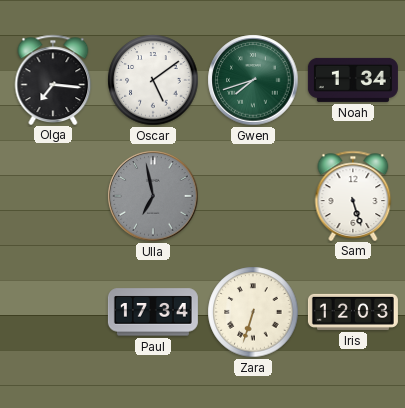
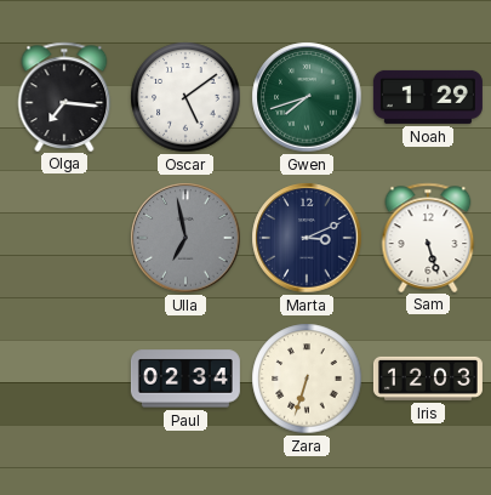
Noah: 1:34 -> 1:29 (428, 97)
Marta: none -> 3:11 (307, 238)
Paul: 17:34 -> 02:34 (185, 379)
